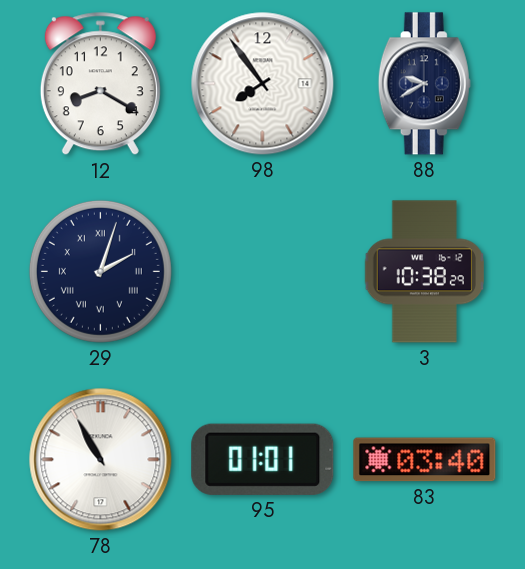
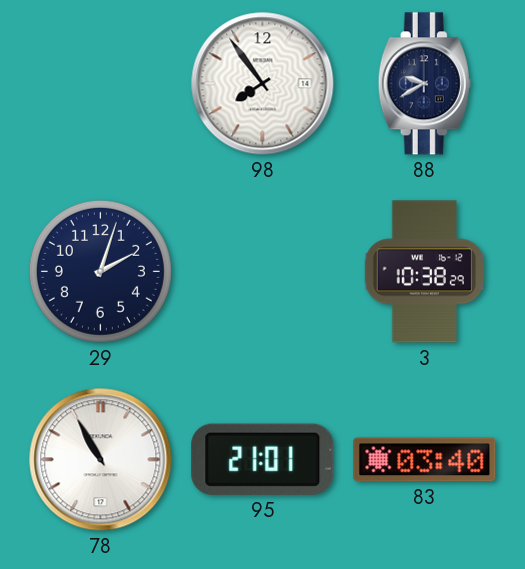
12: 8:20 -> none (100, 84)
29 numerals: Roman -> Arabic (100, 271)
95: 01:01 -> 21:01 (263, 459)
